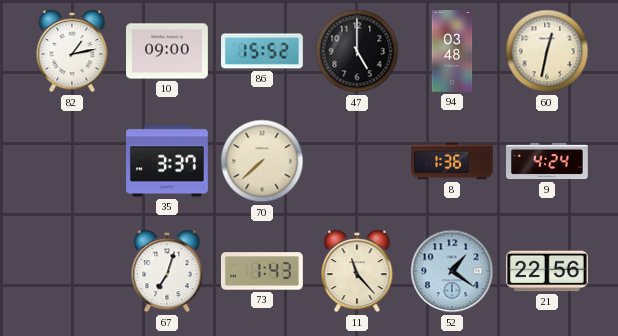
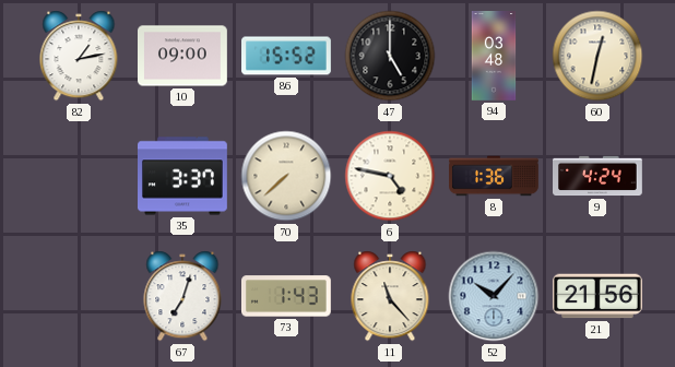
6: none -> 4:47 (390, 176)
52: 1:21 -> 10:07 (494, 296)
21: 22:56 -> 21:56 (597, 296)
